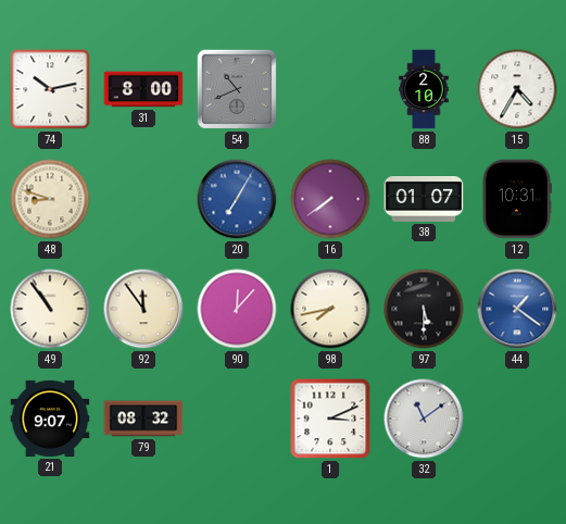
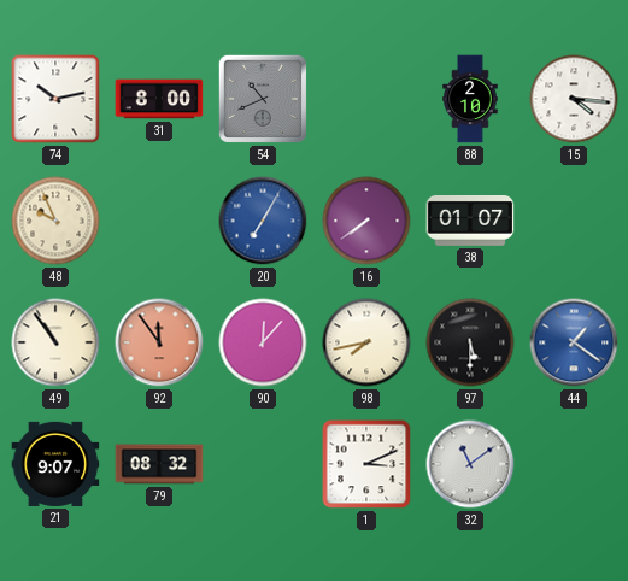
15: 4:35 -> 4:16 (574, 99)
48: 8:48 -> 9:56 (55, 221)
12: 10:31 -> none (517, 199)
92 dial: cream -> salmon (159, 342)
